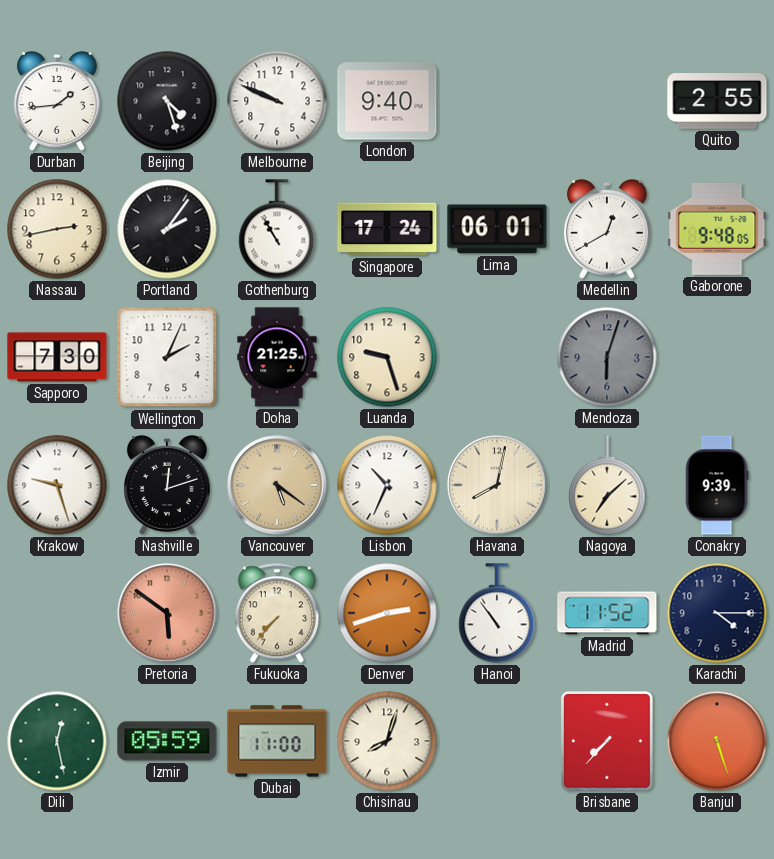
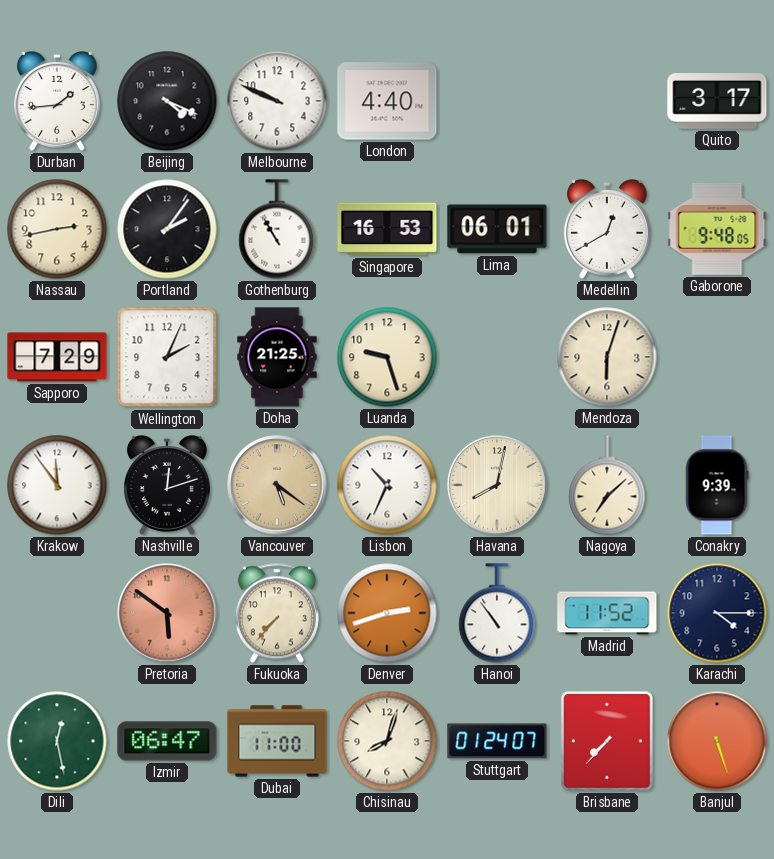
Beijing: 4:27 -> 4:19 (167, 101)
London: 9:40 -> 4:40 (387, 101)
Quito: 2:55 -> 3:17 (717, 102)
Singapore: 17:24 -> 16:53 (387, 229)
Sapporo: 7:30 -> 7:29 (57, 357)
Mendoza dial: grey -> cream (607, 357)
Krakow: 9:27 -> 11:54 (57, 485)
Izmir: 05:59 -> 06:47 (167, 741)
Stuttgart: none -> 01:24 (497, 741)
